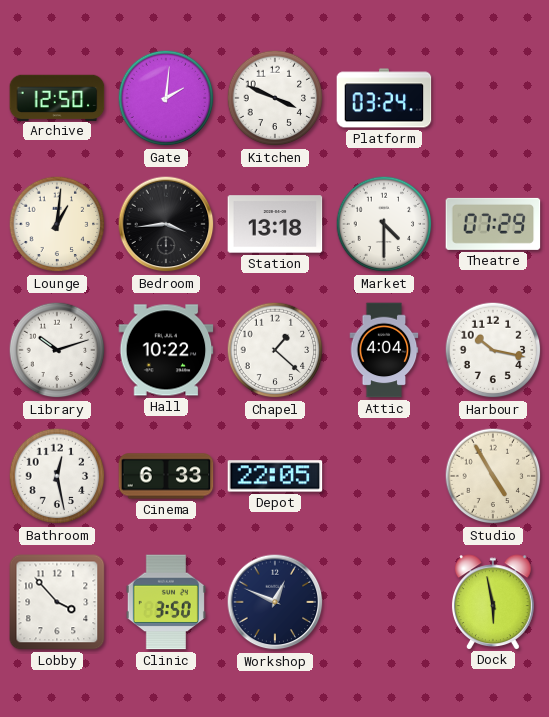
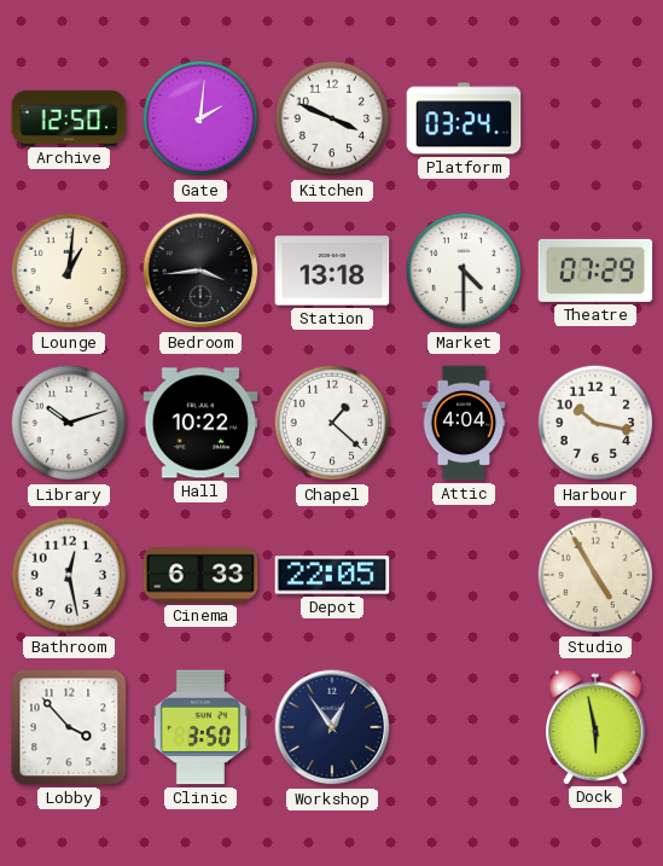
Workshop: 12:49 -> 12:54 (332, 727)
